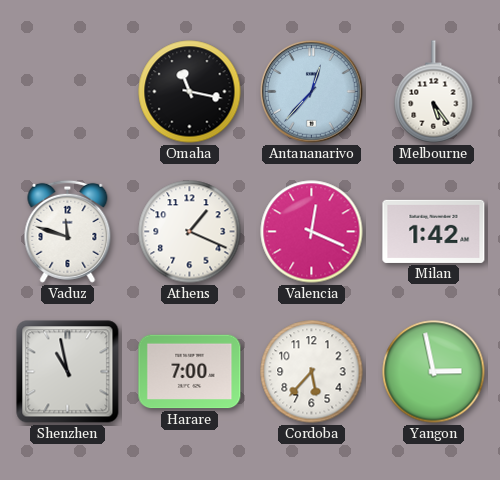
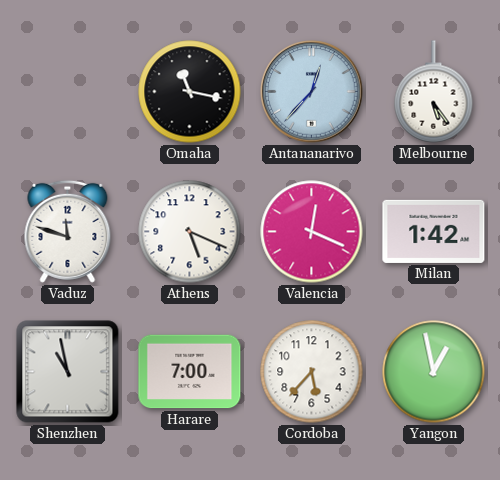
Athens: 1:19 -> 5:19 (190, 232)
Yangon: 2:58 -> 12:58 (434, 372)
